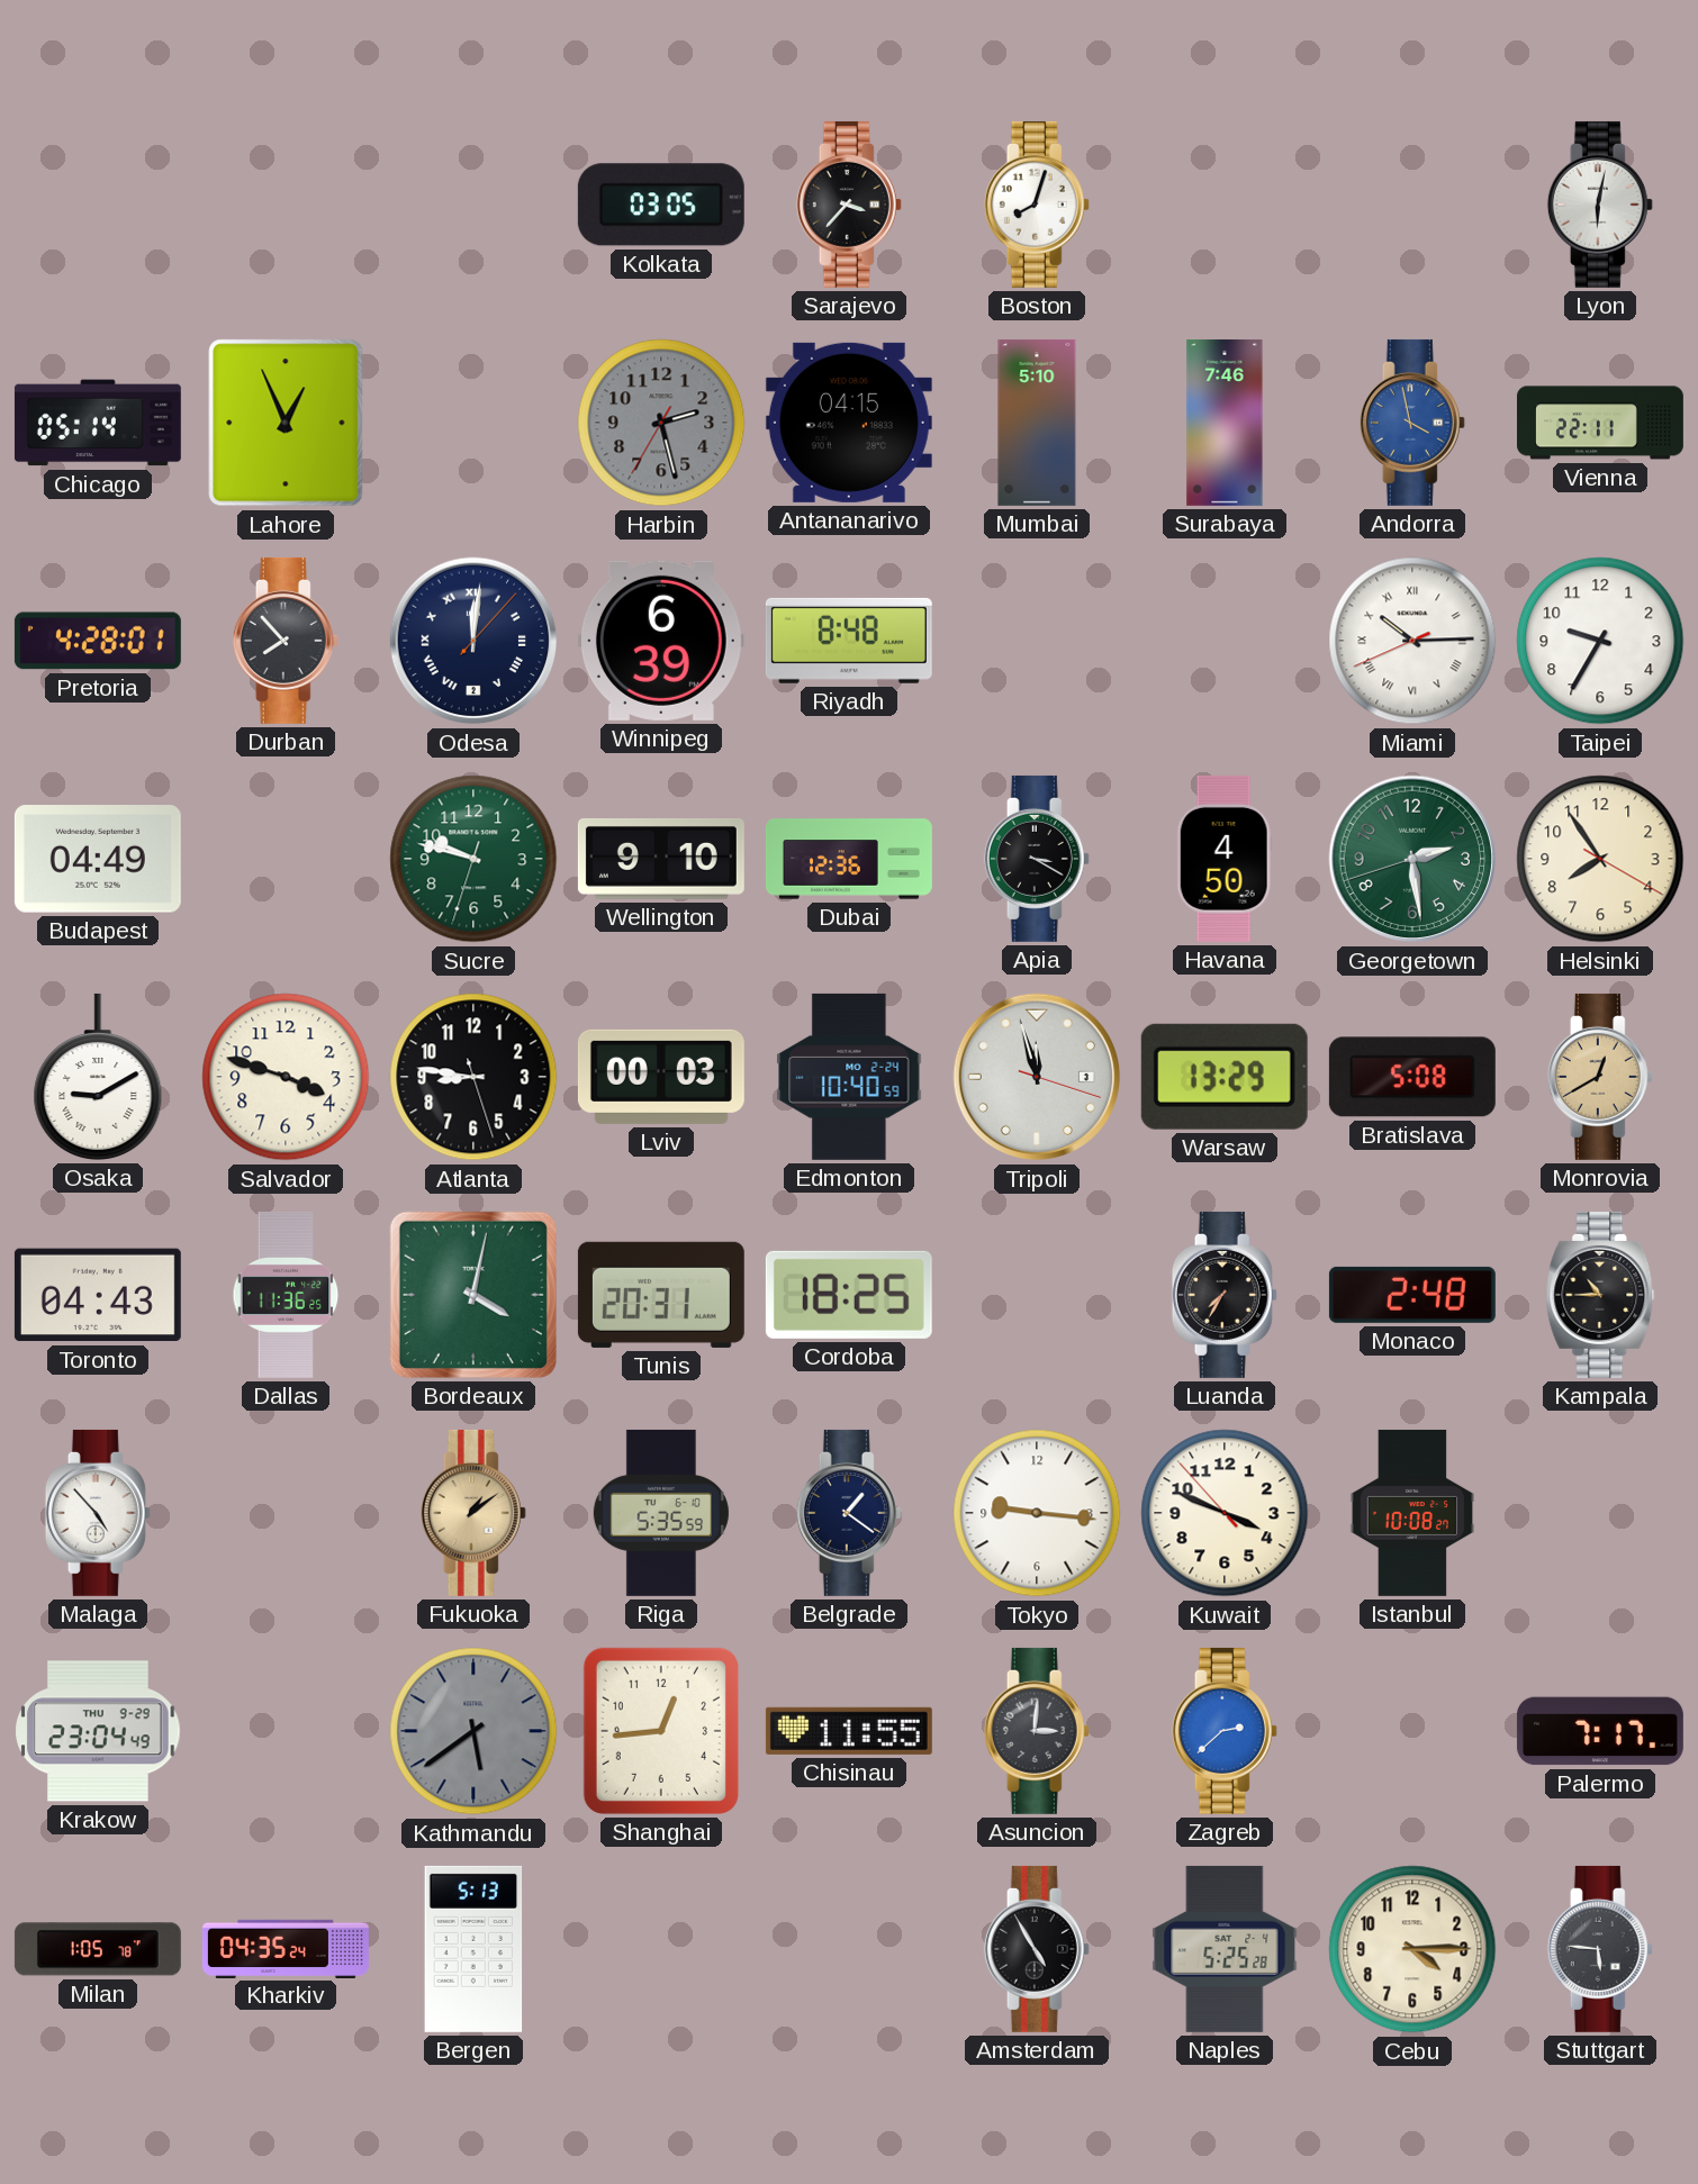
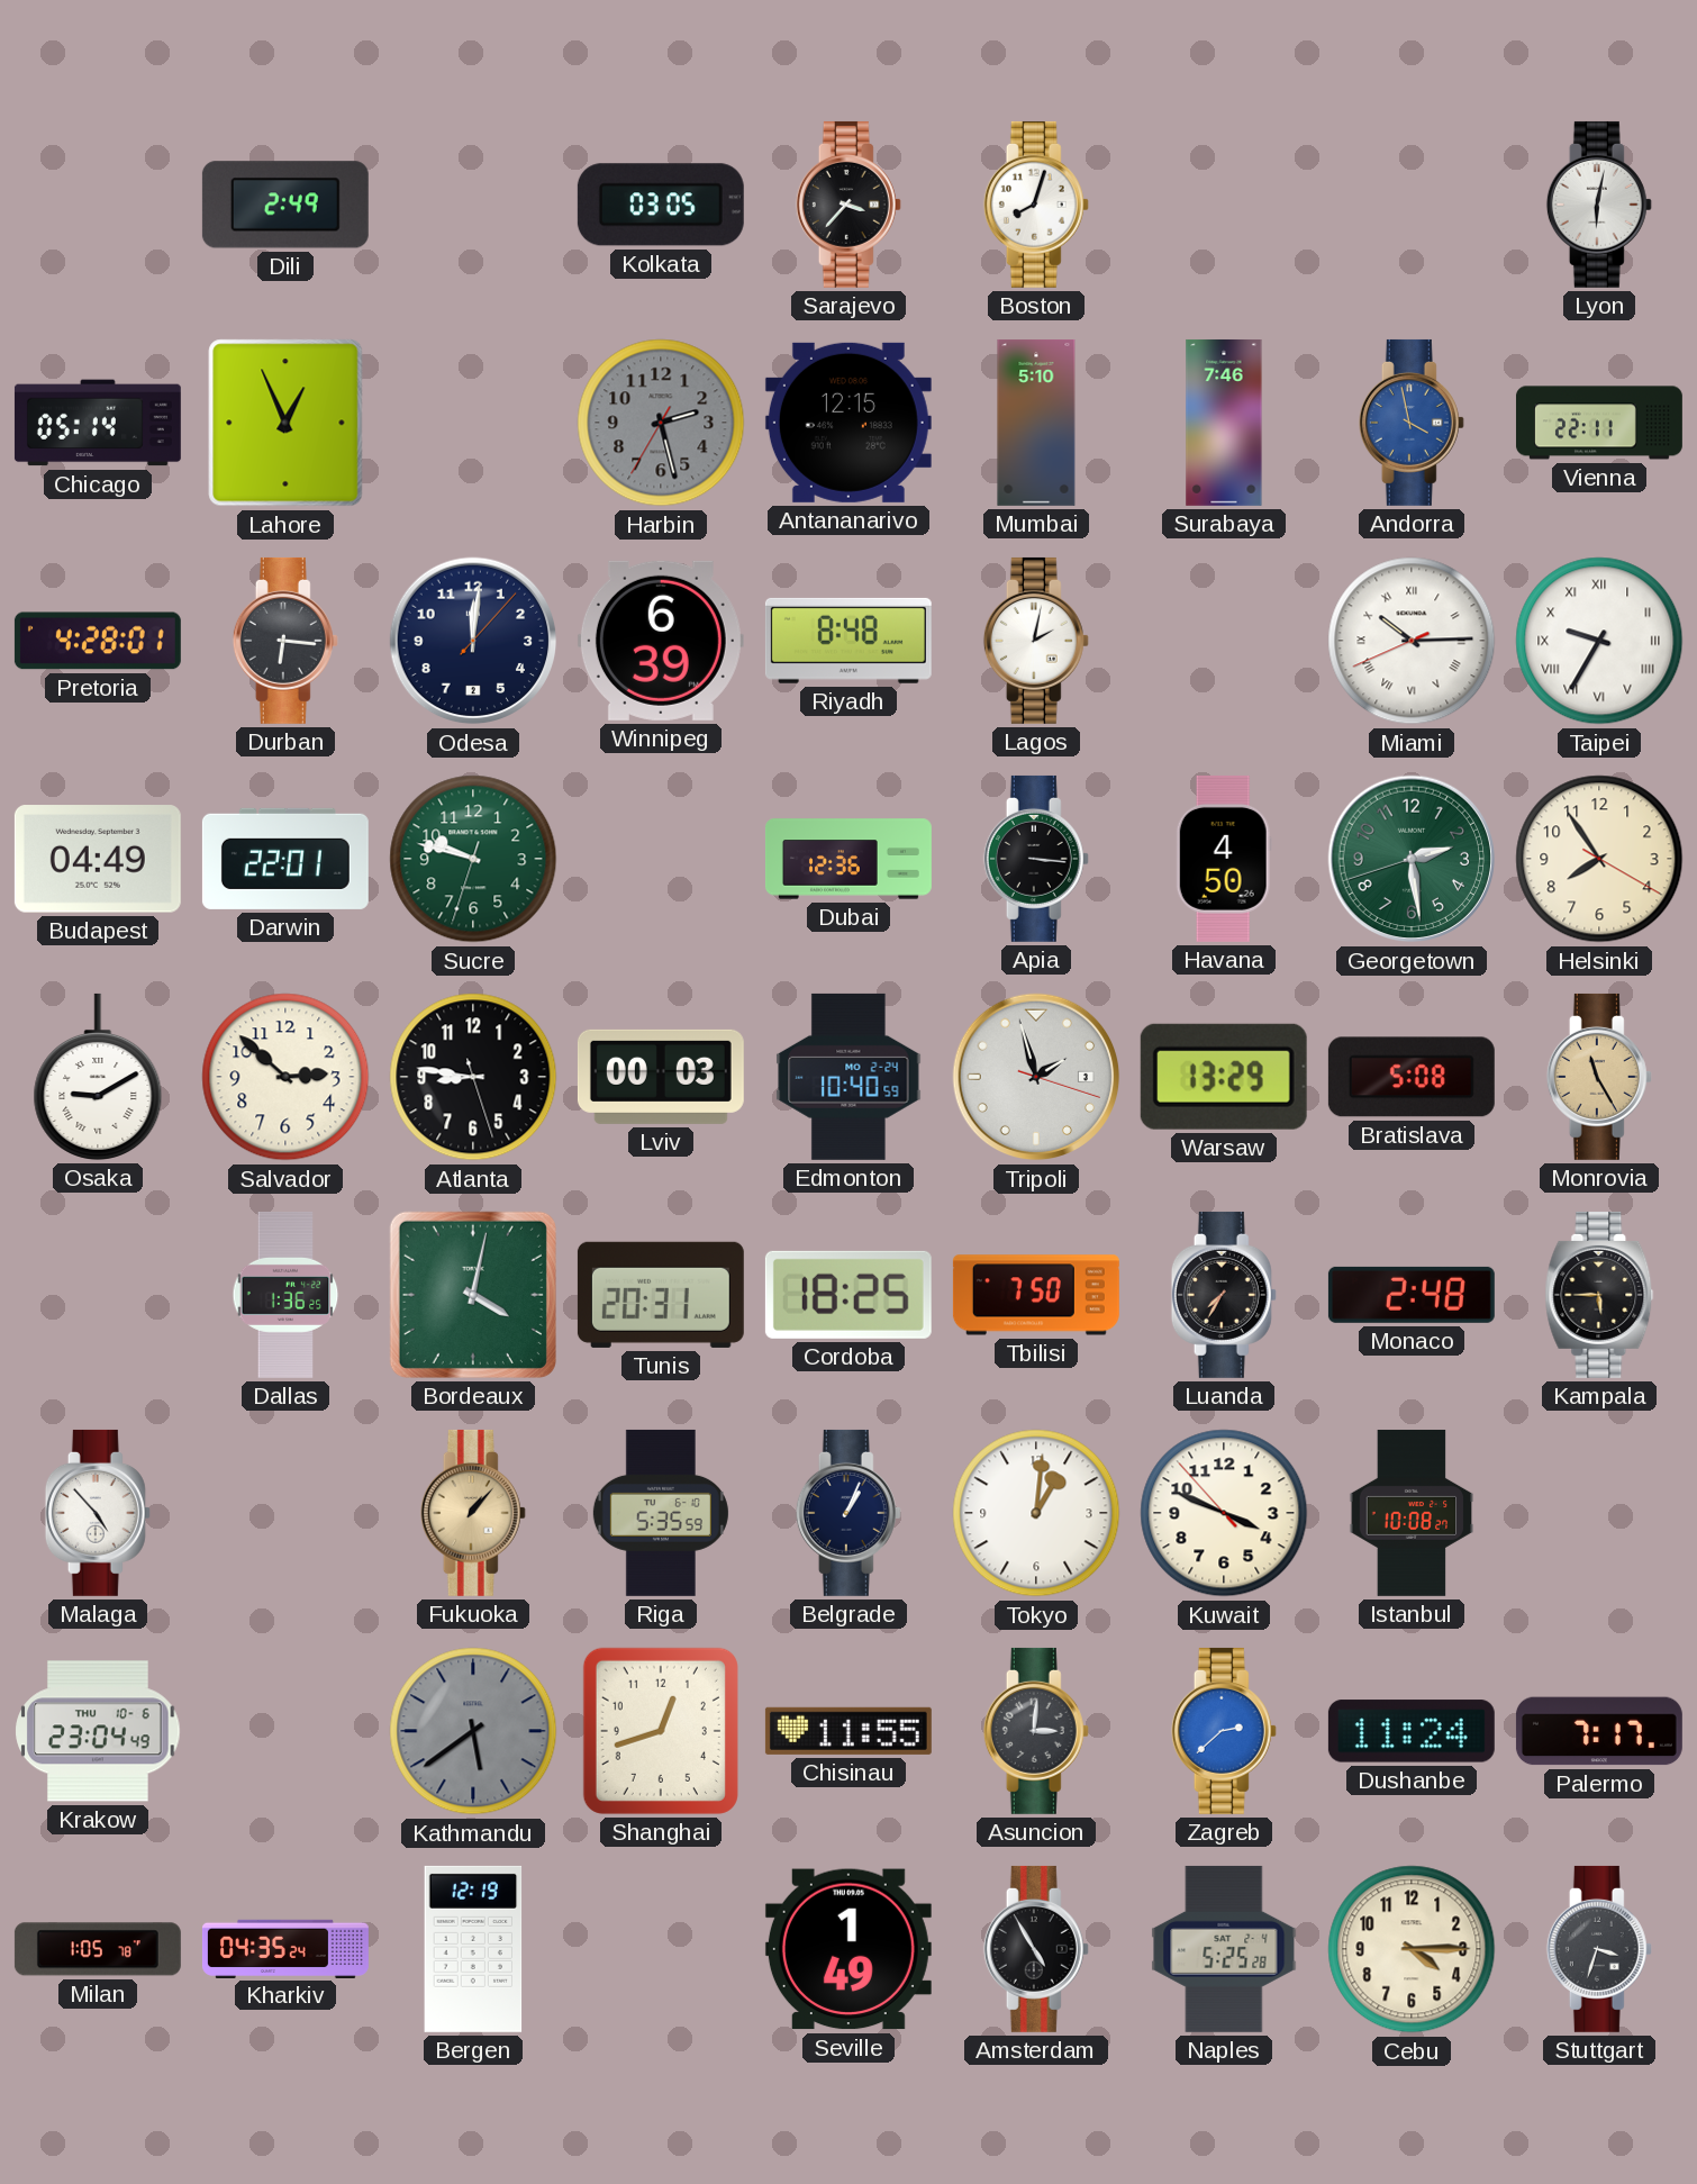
Dili: none -> 2:49 (285, 205)
Antananarivo: 04:15 -> 12:15 (848, 423)
Durban: 7:53 -> 6:16 (285, 641)
Odesa numerals: Roman -> Arabic (473, 641)
Lagos: none -> 2:02 (1036, 641)
Taipei numerals: Arabic -> Roman (1599, 641)
Darwin: none -> 22:01 (285, 859)
Wellington: 9:10 -> none (661, 860)
Apia: 3:20 -> 3:16 (1036, 859)
Salvador: 3:48 -> 2:52 (285, 1077)
Tripoli: 11:57 -> 1:57 (1036, 1077)
Monrovia: 12:40 -> 11:25 (1599, 1077)
Toronto: 04:43 -> none (98, 1295)
Dallas: 11:36 -> 1:36 (285, 1295)
Tbilisi: none -> 7:50 (1036, 1295)
Kampala: 10:45 -> 5:45 (1599, 1295)
Fukuoka: 1:09 -> 1:07 (473, 1513)
Belgrade: 1:21 -> 1:04 (848, 1513)
Tokyo: 9:16 -> 1:01 (1036, 1513)
Krakow date: THU 9-29 -> THU 10-6 (98, 1731)
Shanghai: 12:44 -> 12:42 (661, 1731)
Dushanbe: none -> 11:24 (1412, 1731)
Bergen: 5:13 -> 12:19 (473, 1949)
Seville: none -> 1:49 (848, 1949)
Stuttgart: 5:46 -> 3:33 (1599, 1949)
